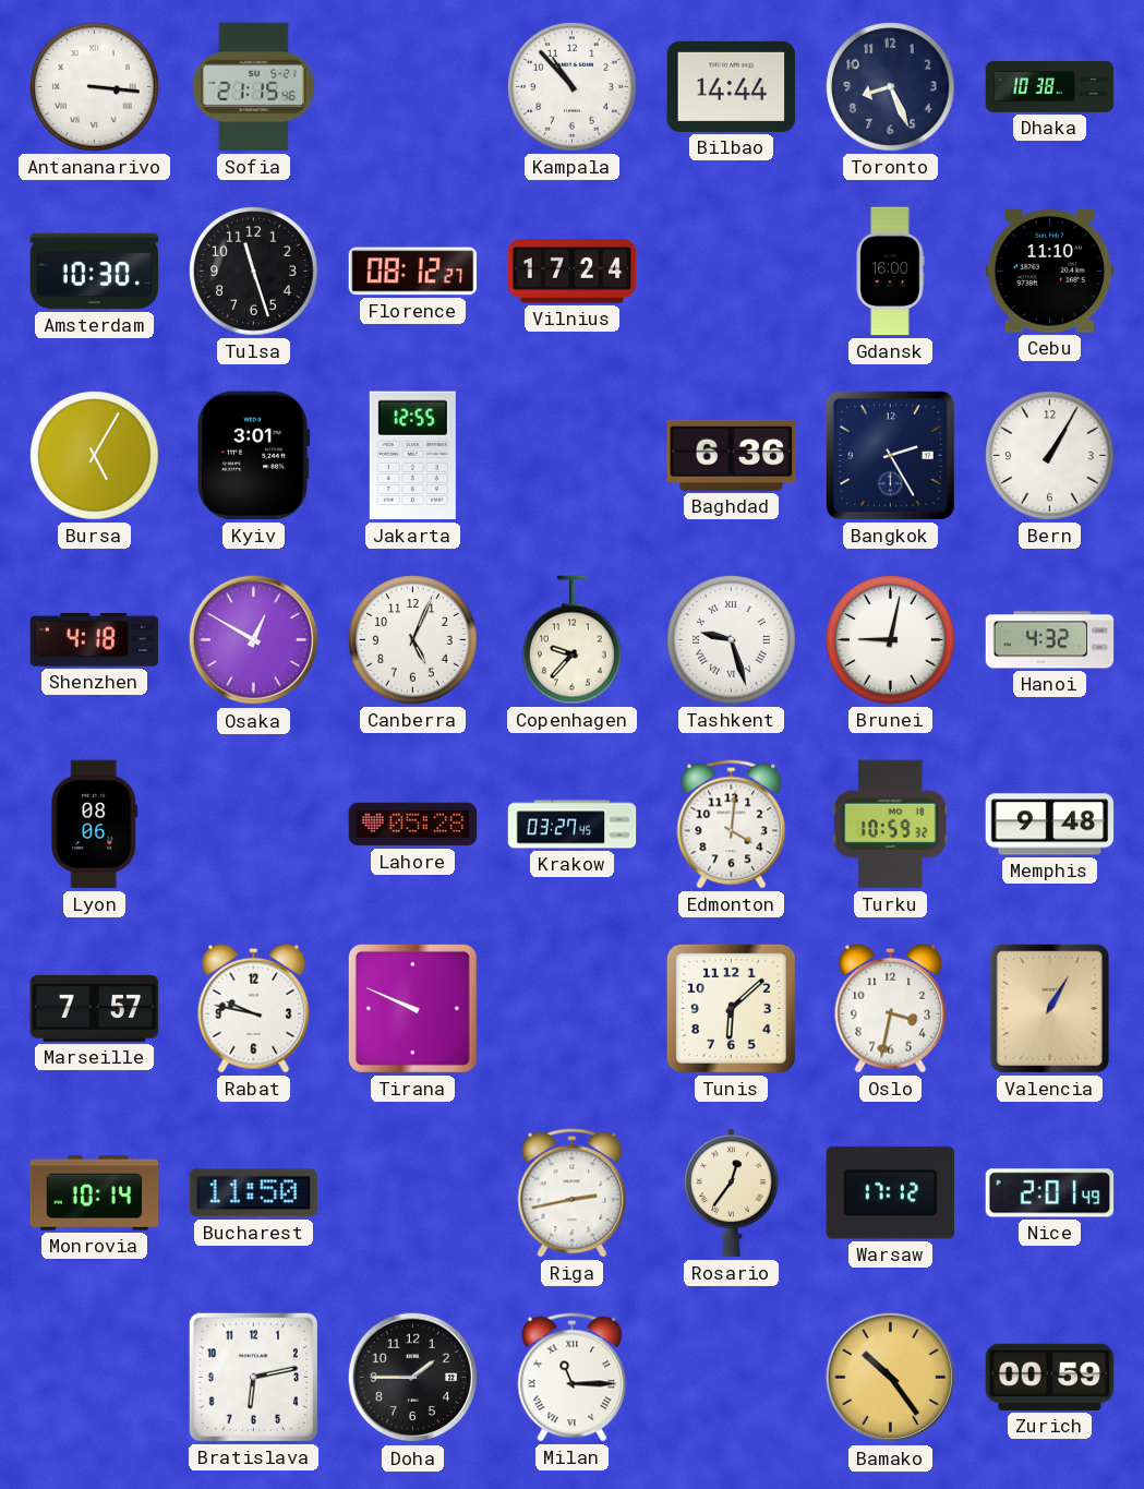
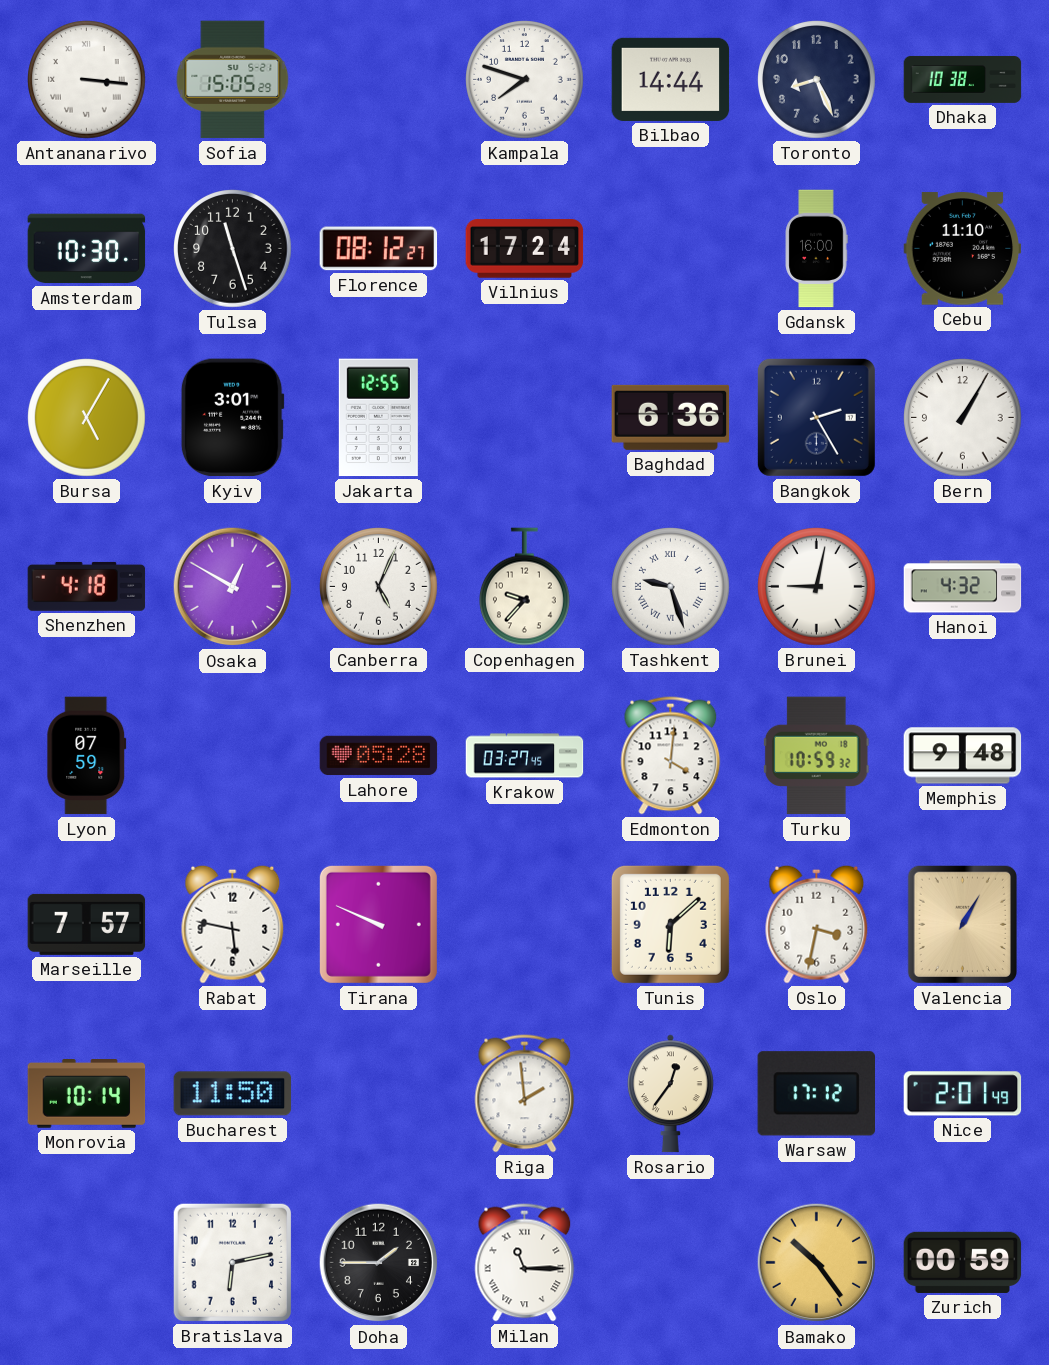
Sofia: 21:15 -> 15:05 (233, 80)
Kampala: 10:53 -> 7:48 (525, 80)
Lyon: 08:06 -> 07:59 (87, 756)
Rabat: 9:47 -> 5:47 (233, 924)
Riga: 2:43 -> 1:59 (525, 1094)
